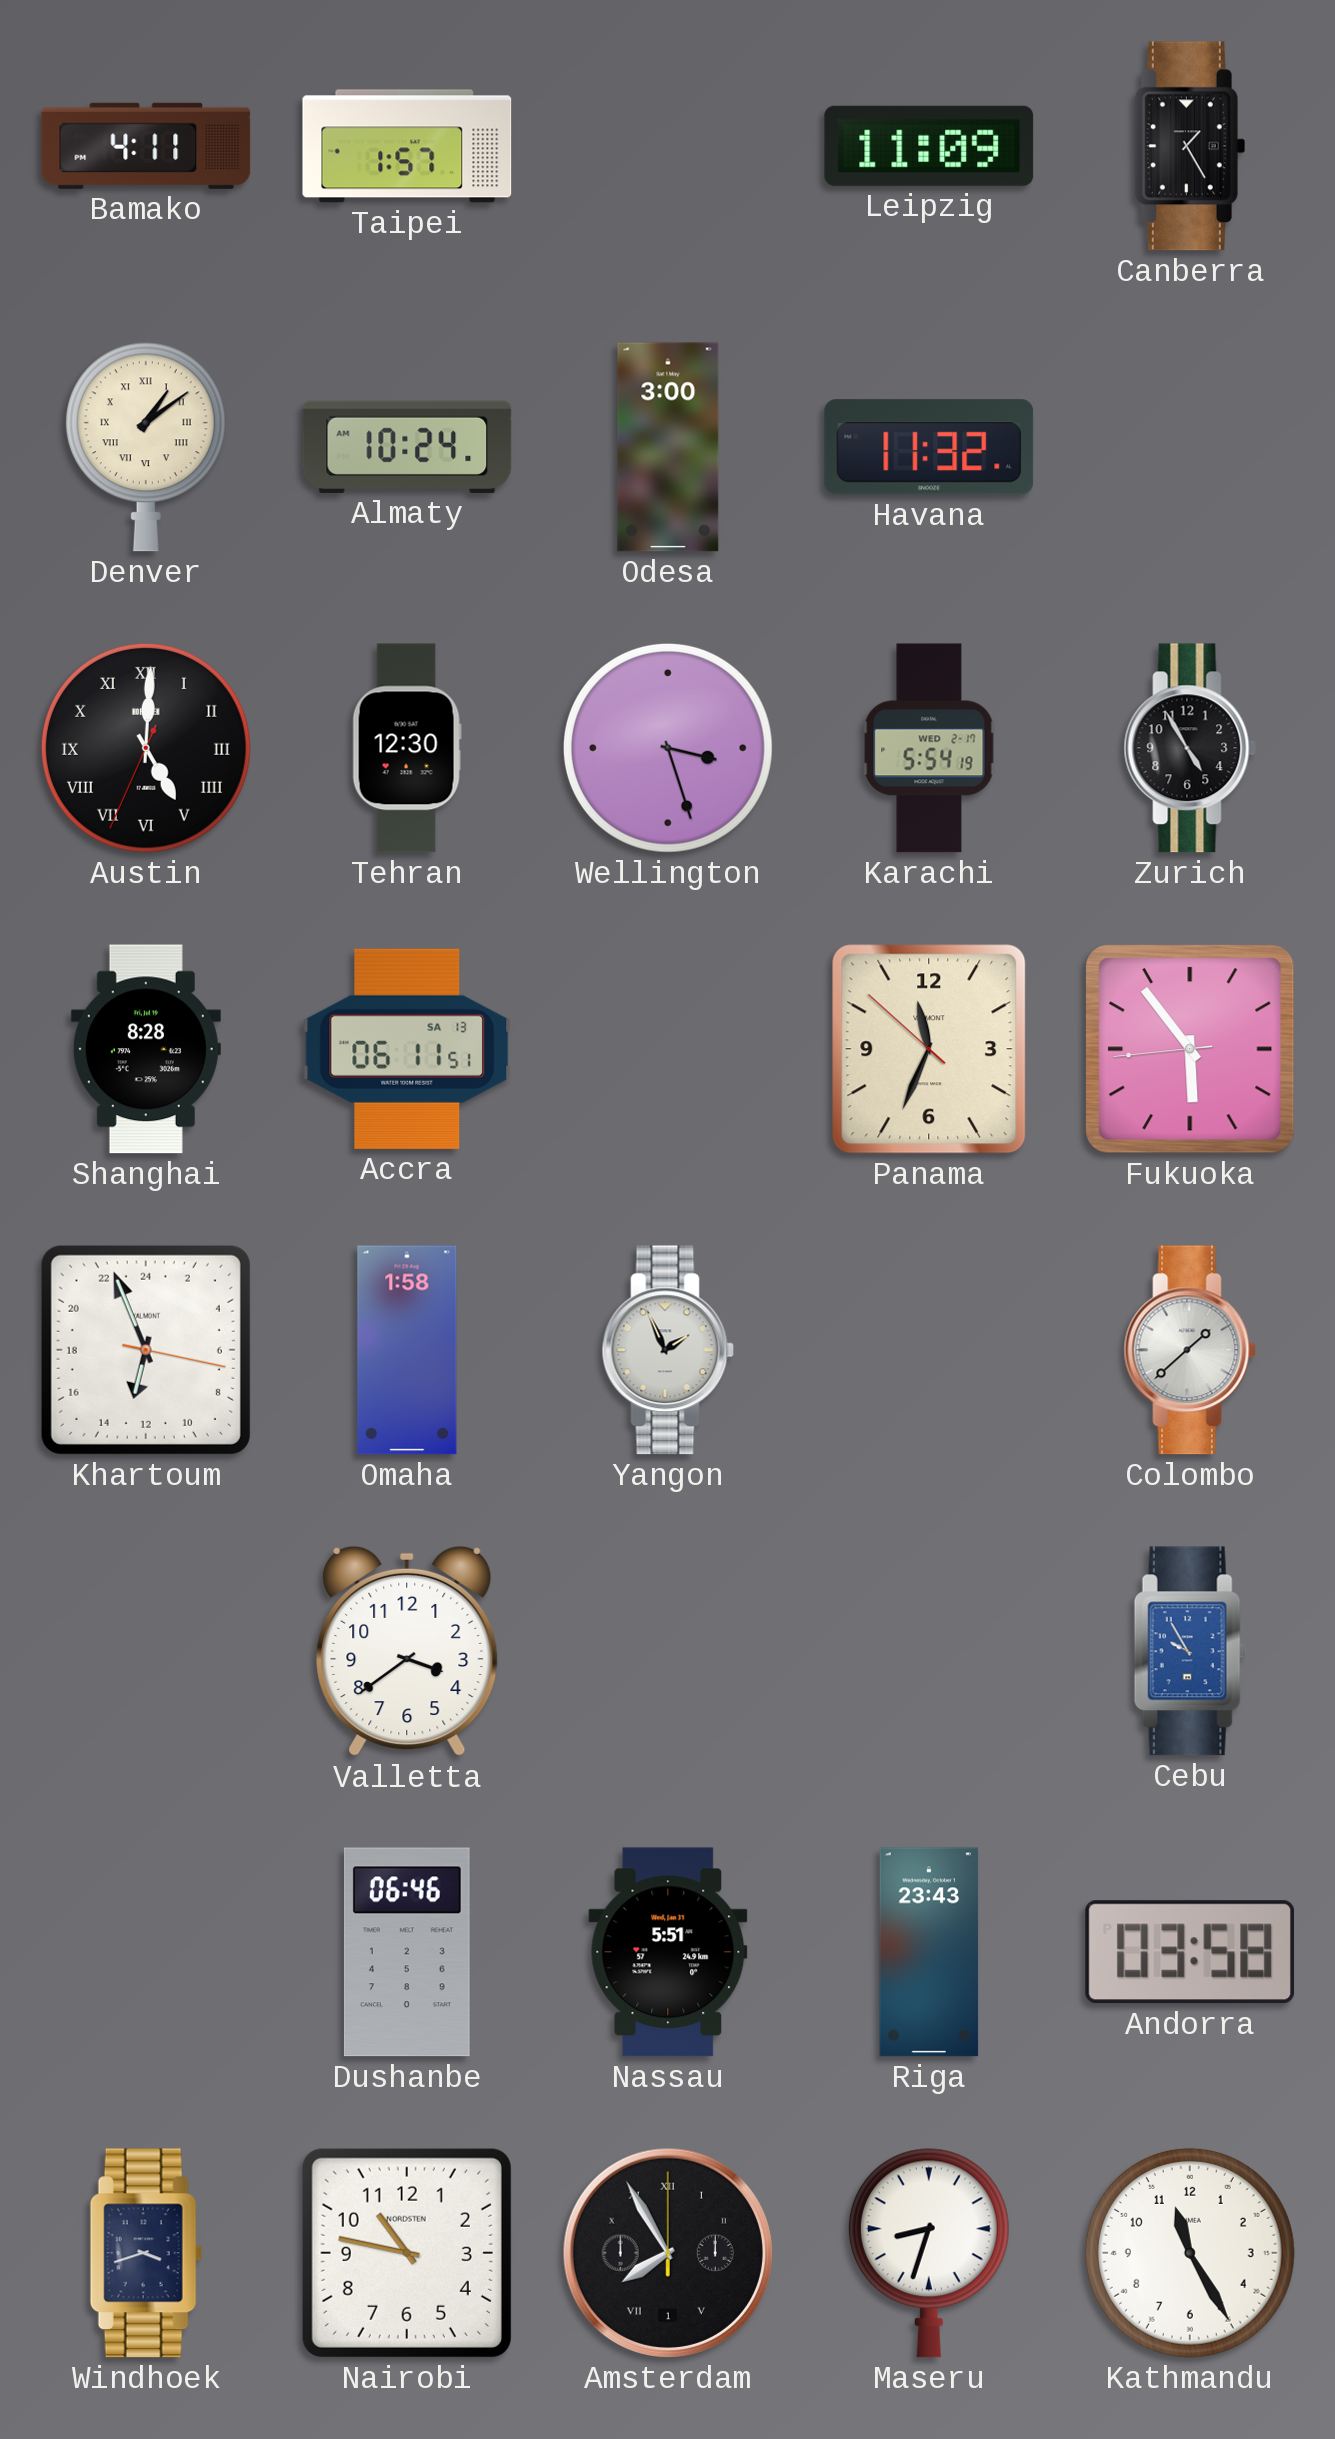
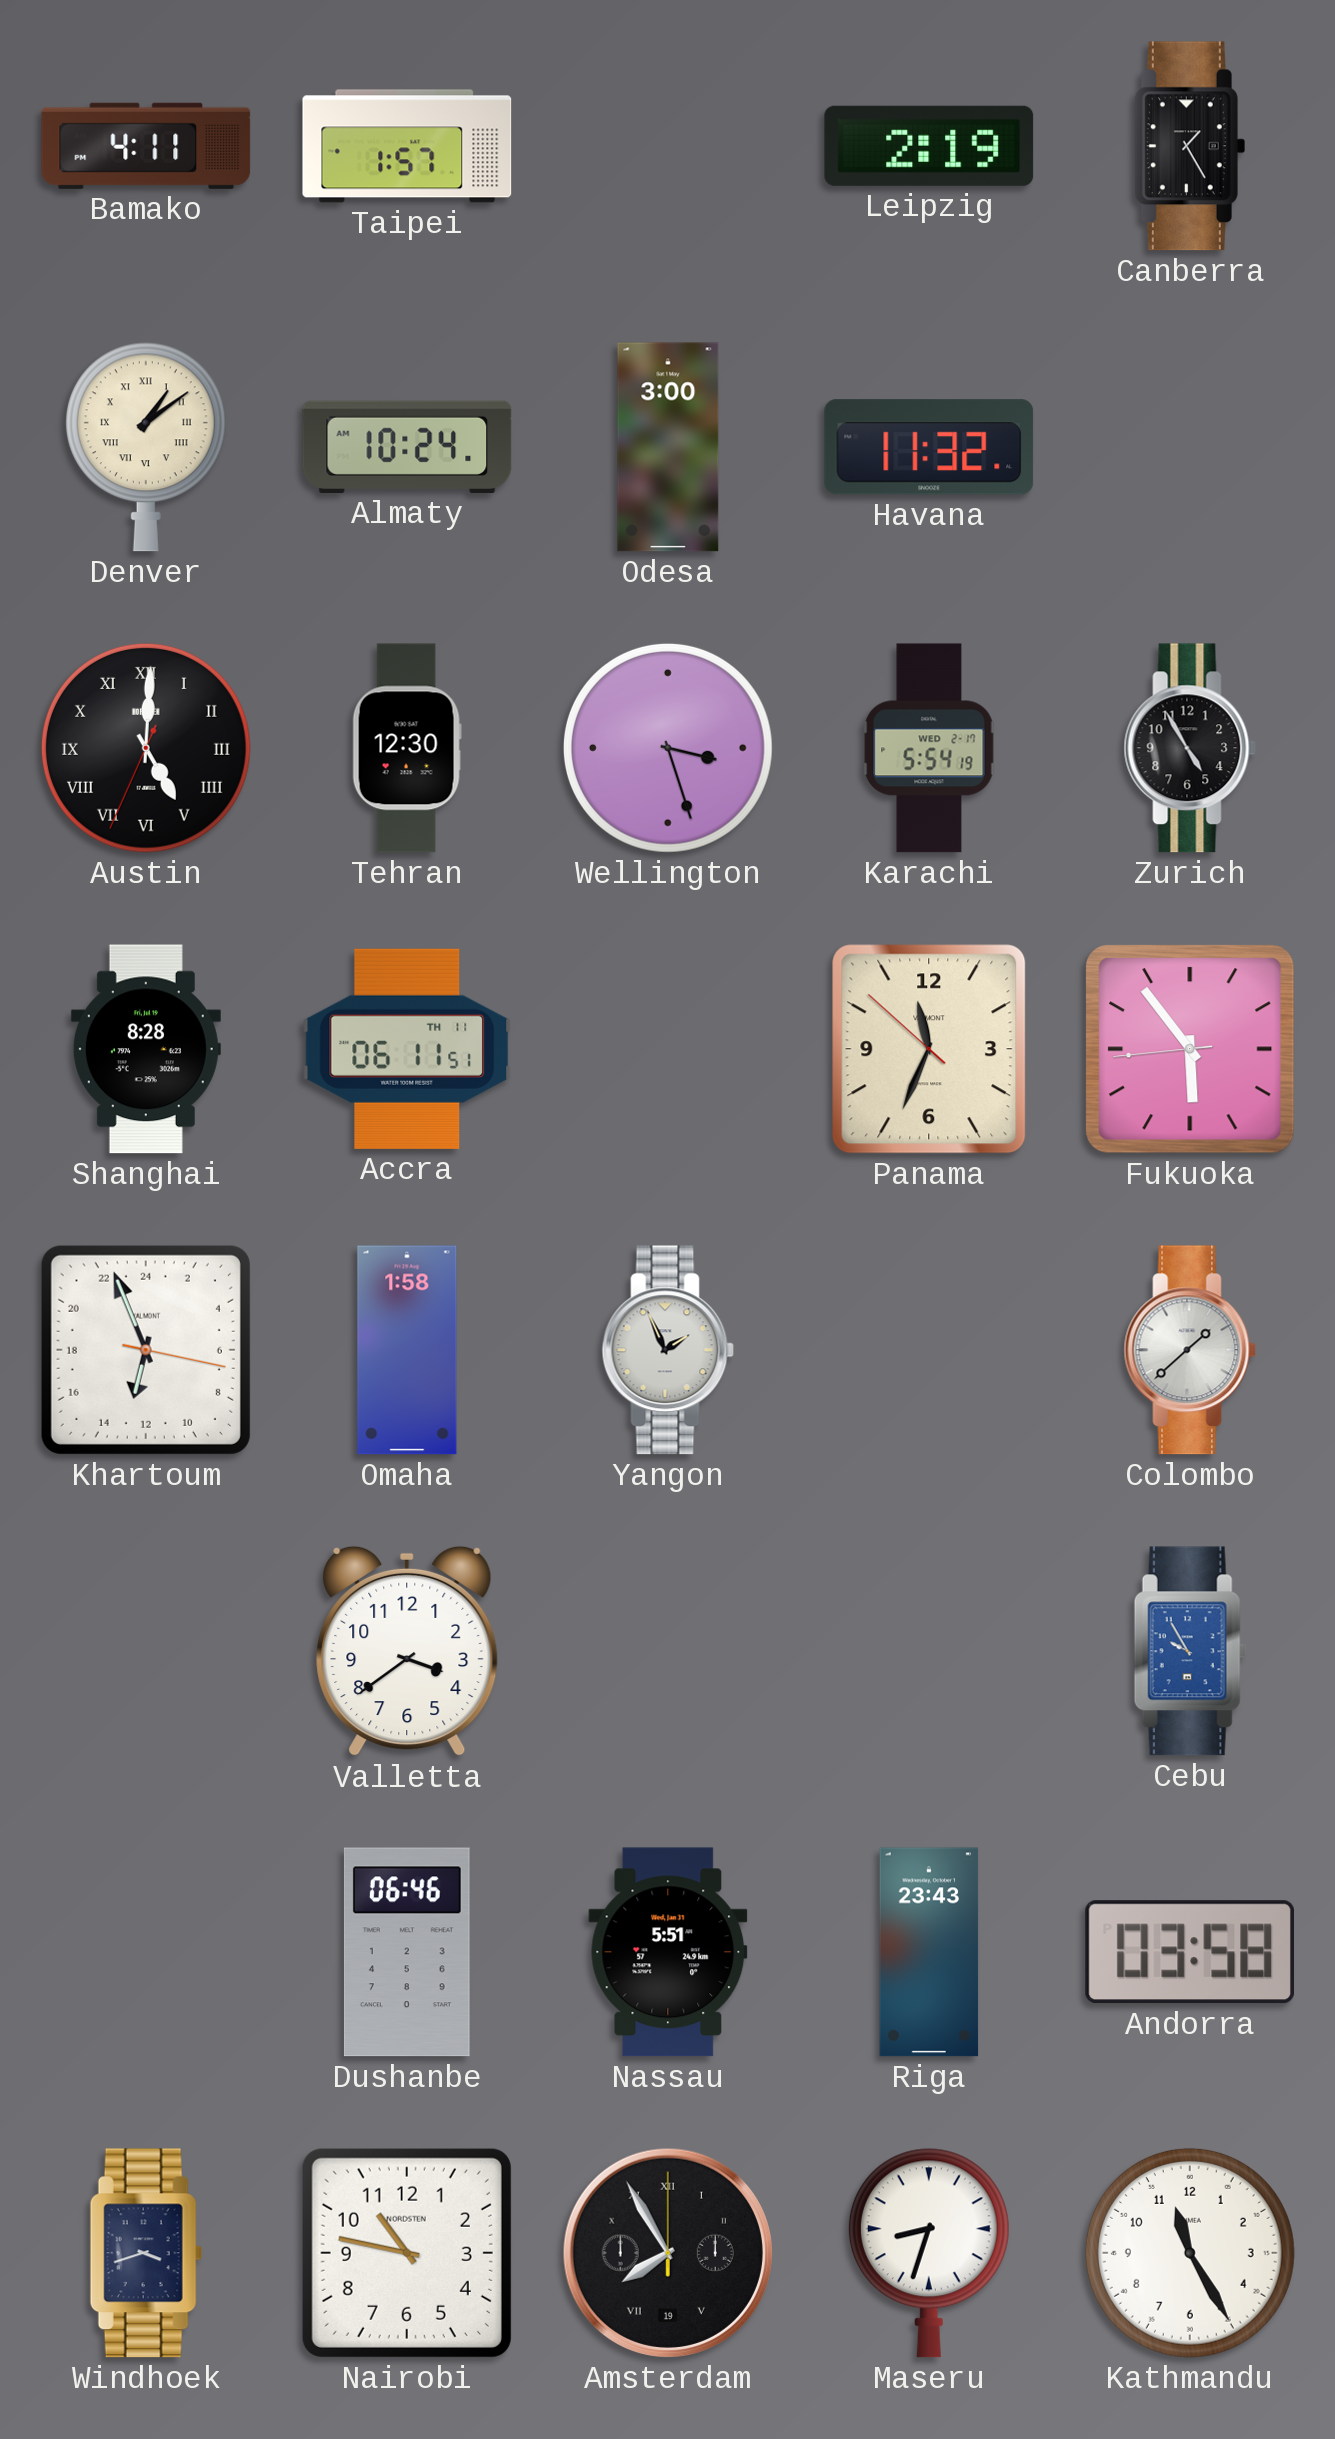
Leipzig: 11:09 -> 2:19 (929, 146)
Accra date: SA 13 -> TH 11 (407, 1049)
Amsterdam date: 1 -> 19 (668, 2253)
